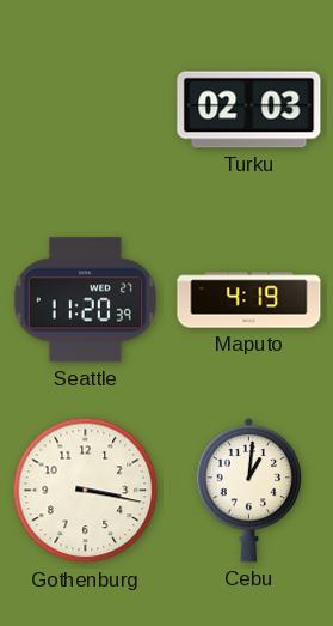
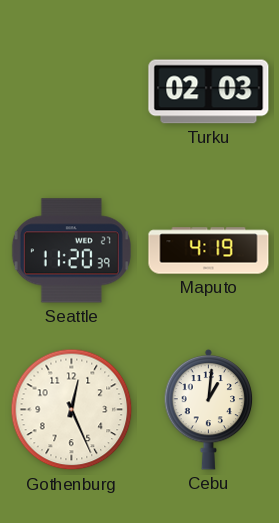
Gothenburg: 3:17 -> 12:26 (72, 410)
